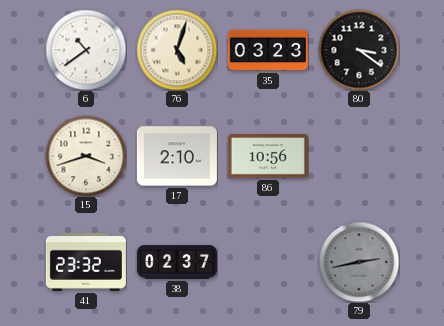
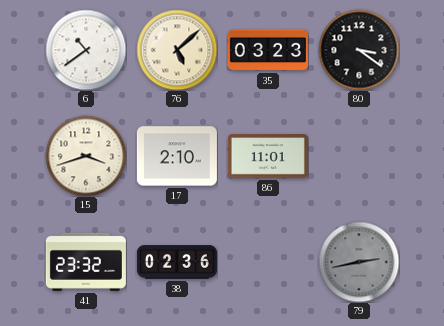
76: 5:03 -> 5:08 (177, 50)
86: 10:56 -> 11:01 (268, 156)
38: 02:37 -> 02:36 (177, 262)
